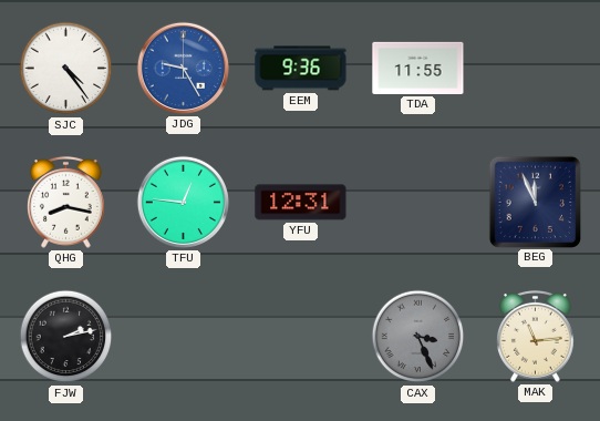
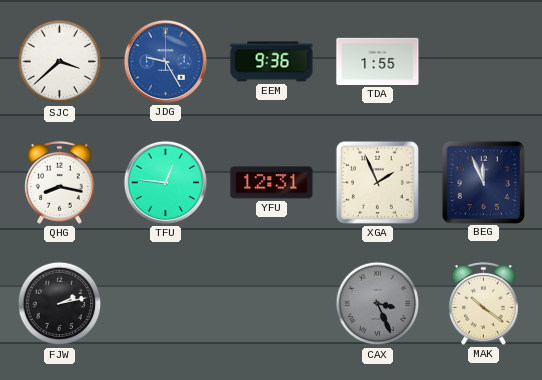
SJC: 4:24 -> 3:38 (60, 62)
TDA: 11:55 -> 1:55 (378, 61)
XGA: none -> 1:56 (377, 182)
MAK: 11:14 -> 10:21 (484, 303)
